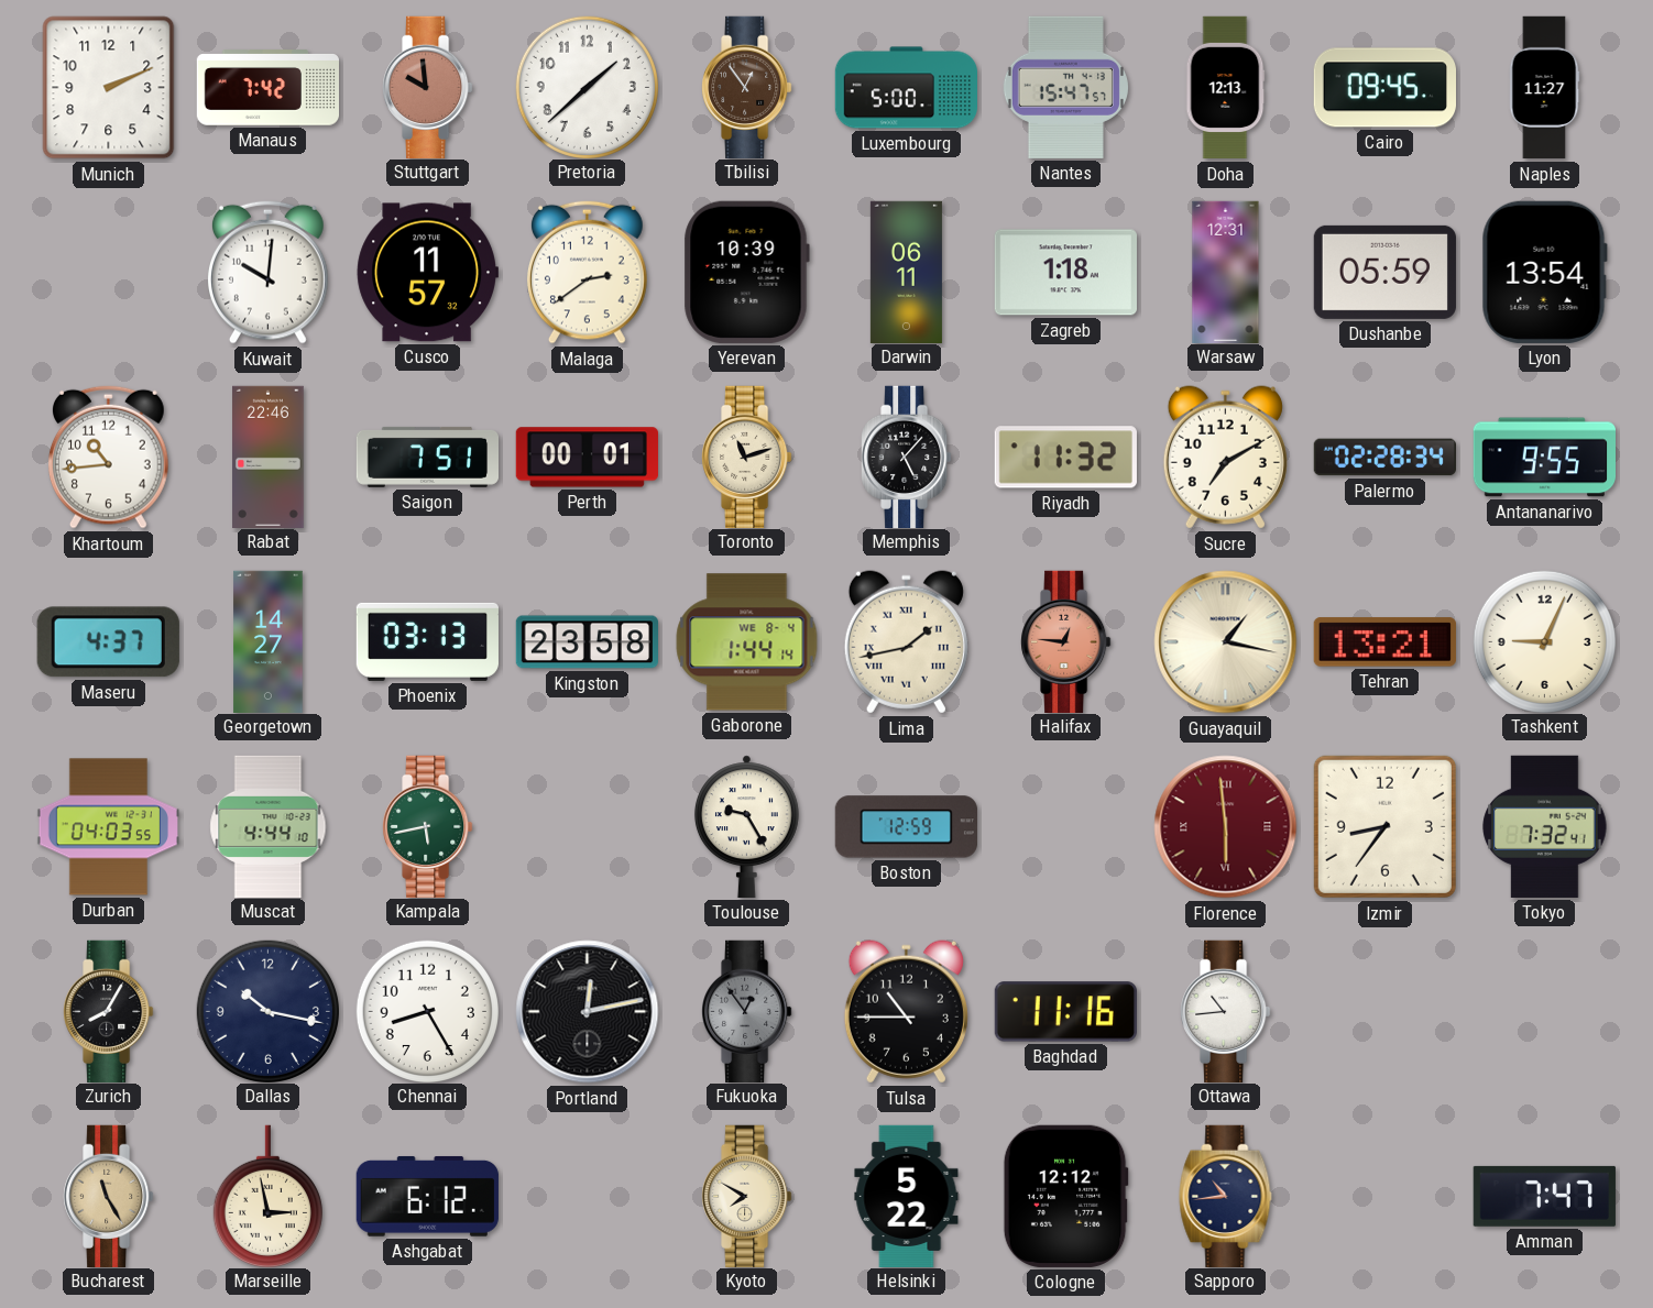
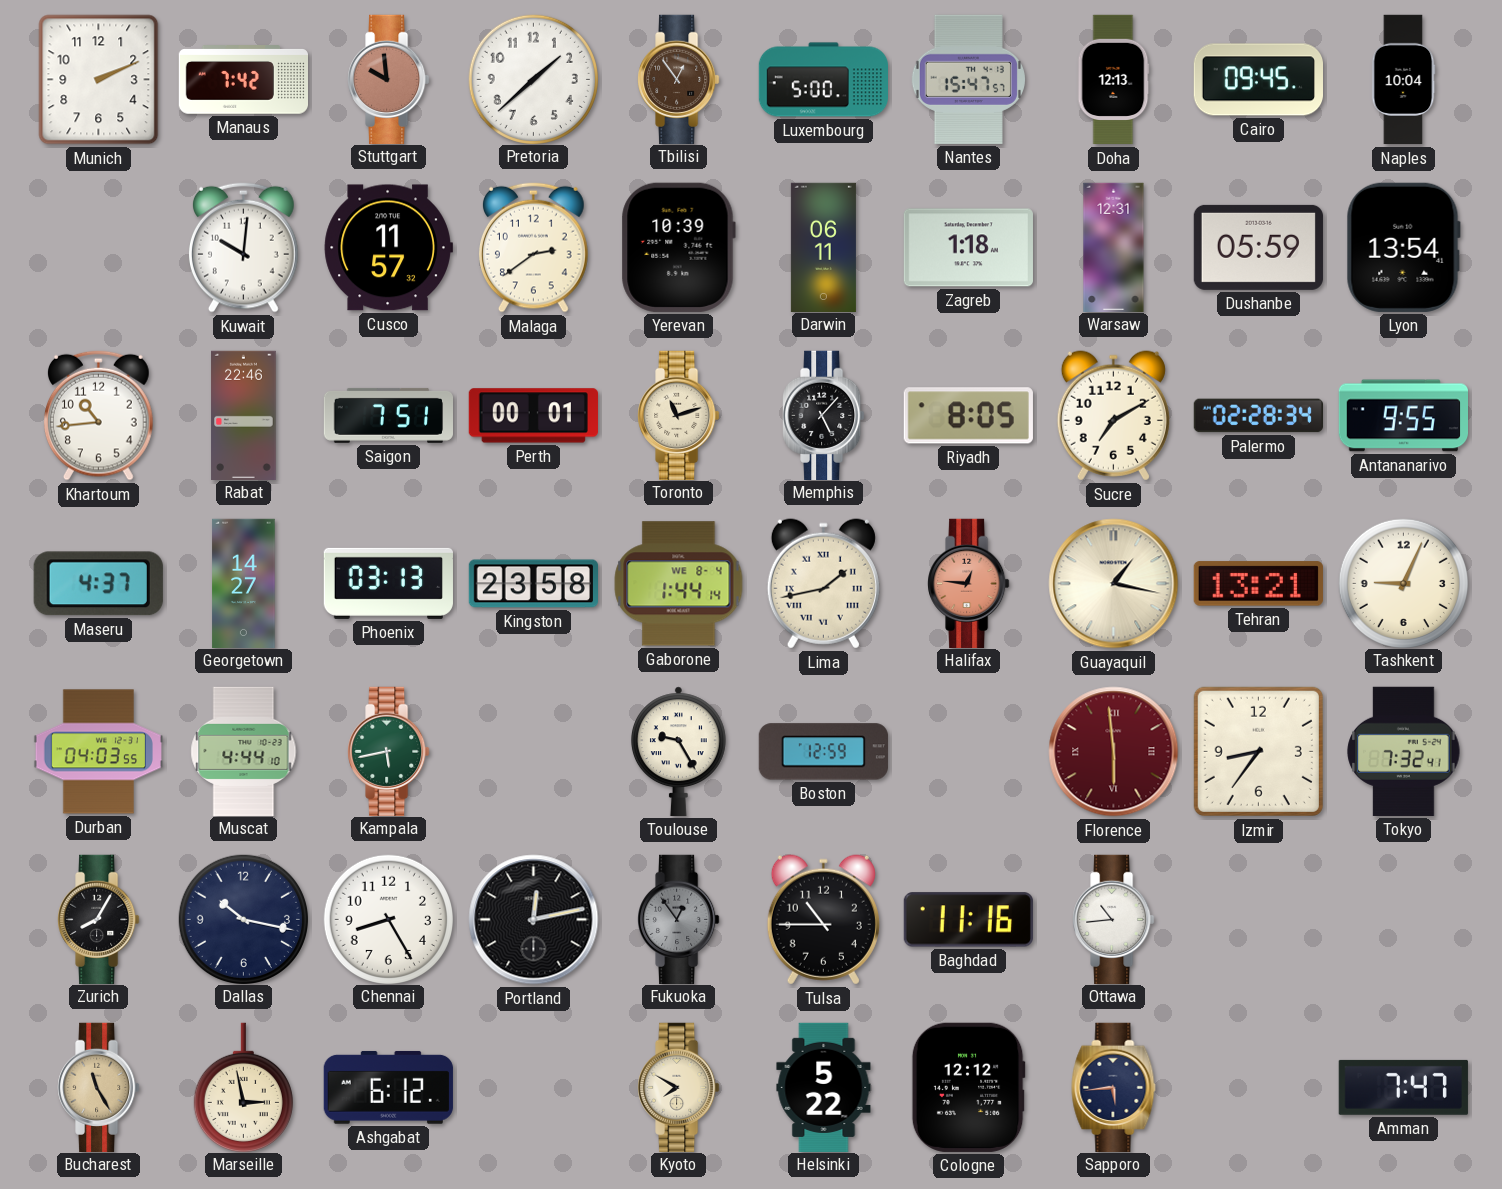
Naples: 11:27 -> 10:04 (1403, 80)
Riyadh: 11:32 -> 8:05 (968, 416)
Sapporo: 10:44 -> 5:44 (1114, 1087)
